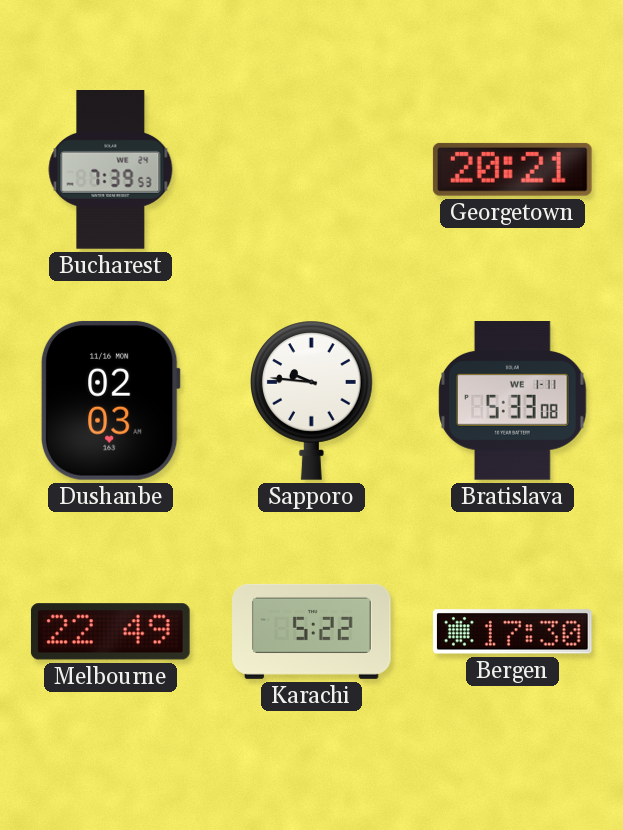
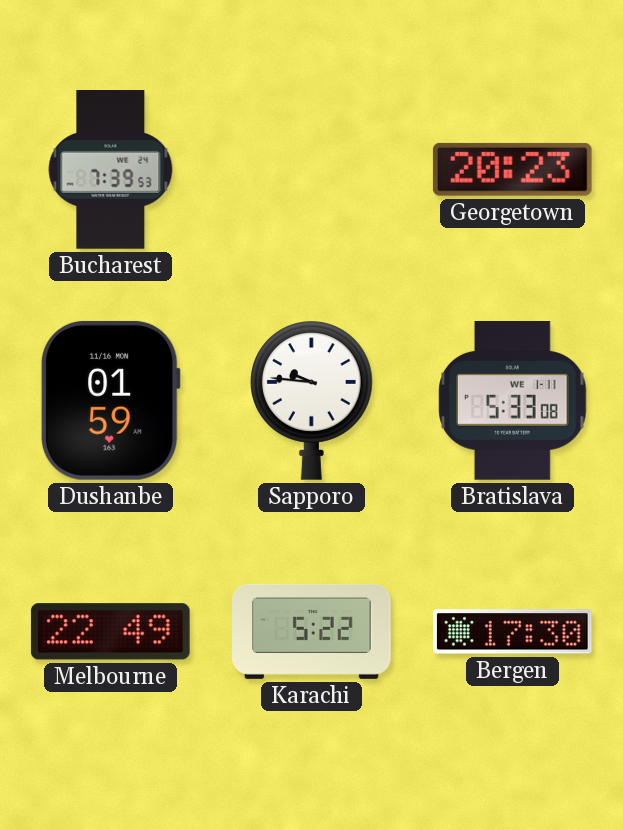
Georgetown: 20:21 -> 20:23 (512, 169)
Dushanbe: 02:03 -> 01:59 (110, 400)
